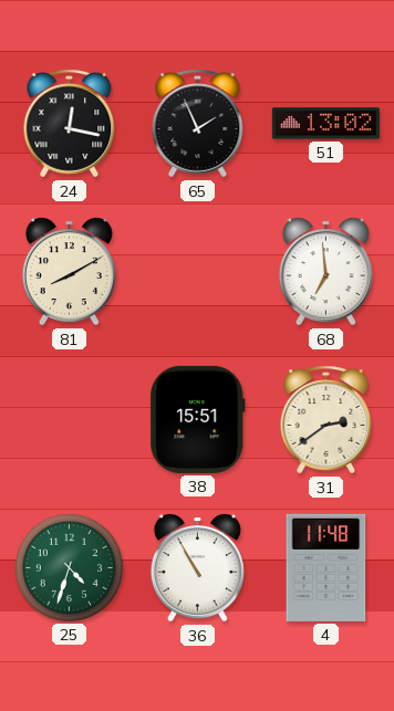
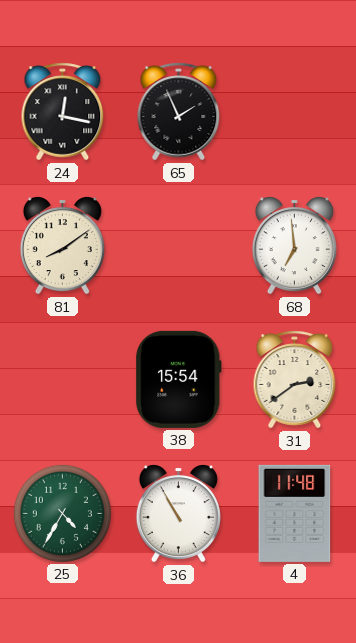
51: 13:02 -> none (325, 124)
81: 8:10 -> 8:09 (62, 246)
38: 15:51 -> 15:54 (179, 379)
25: 4:33 -> 4:35 (62, 513)
